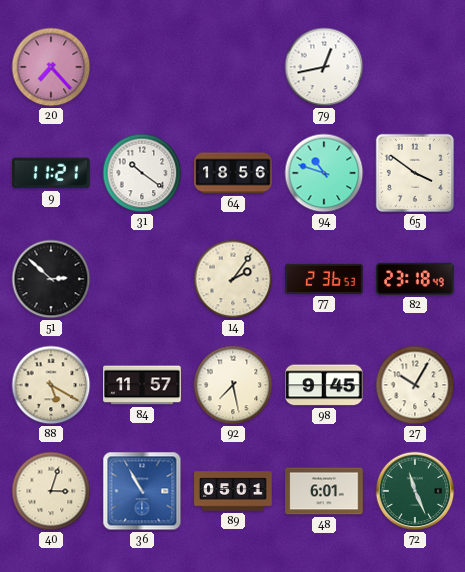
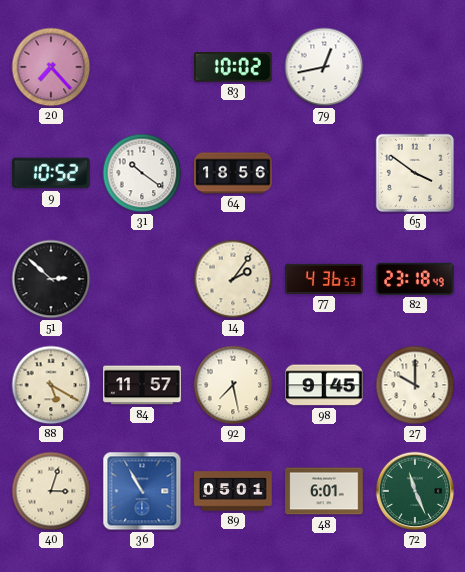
83: none -> 10:02 (234, 68)
9: 11:21 -> 10:52 (51, 173)
94: 10:48 -> none (324, 173)
77: 2:36 -> 4:36 (324, 279)
27: 10:05 -> 10:00 (415, 385)
